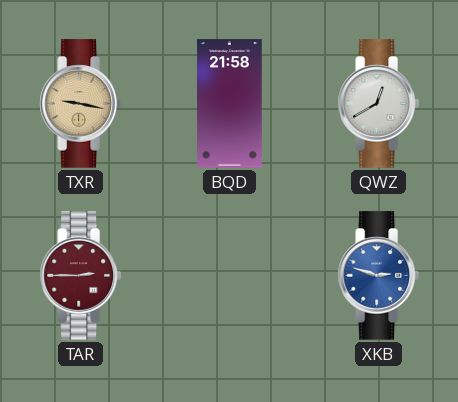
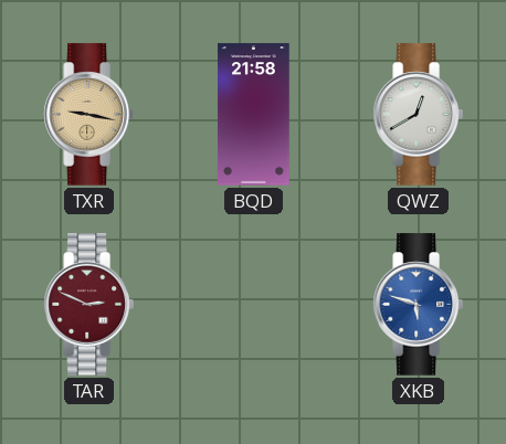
TAR: 2:45 -> 2:49 (88, 305)
XKB: 2:48 -> 5:48 (418, 305)
